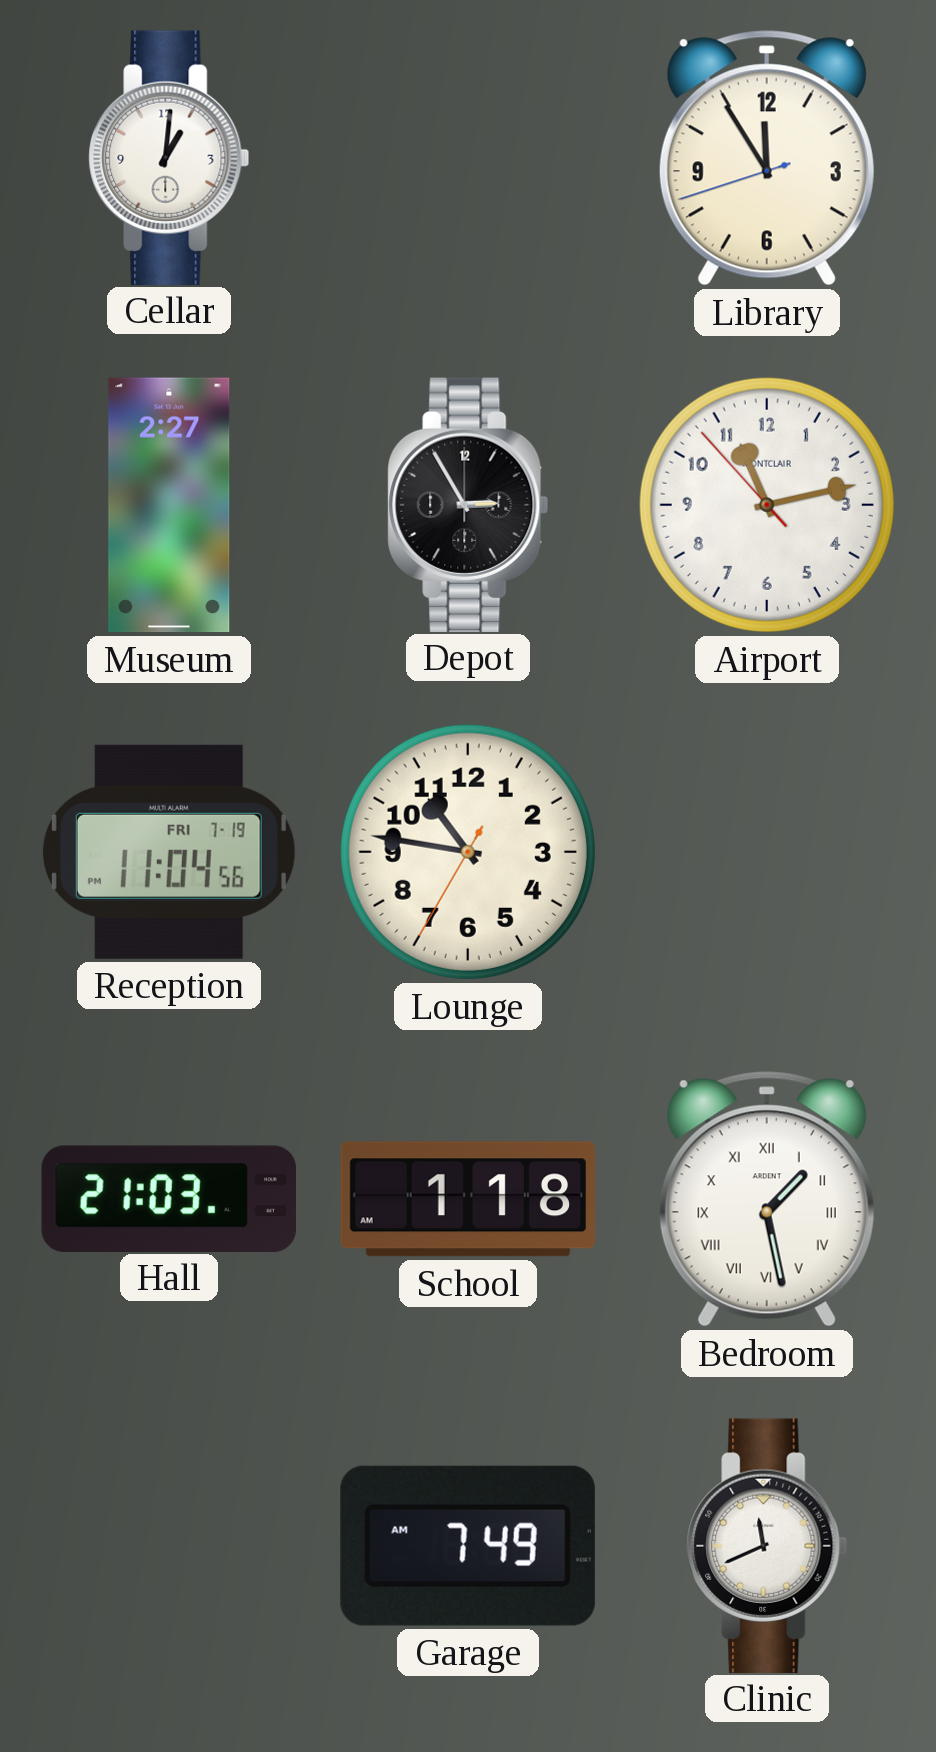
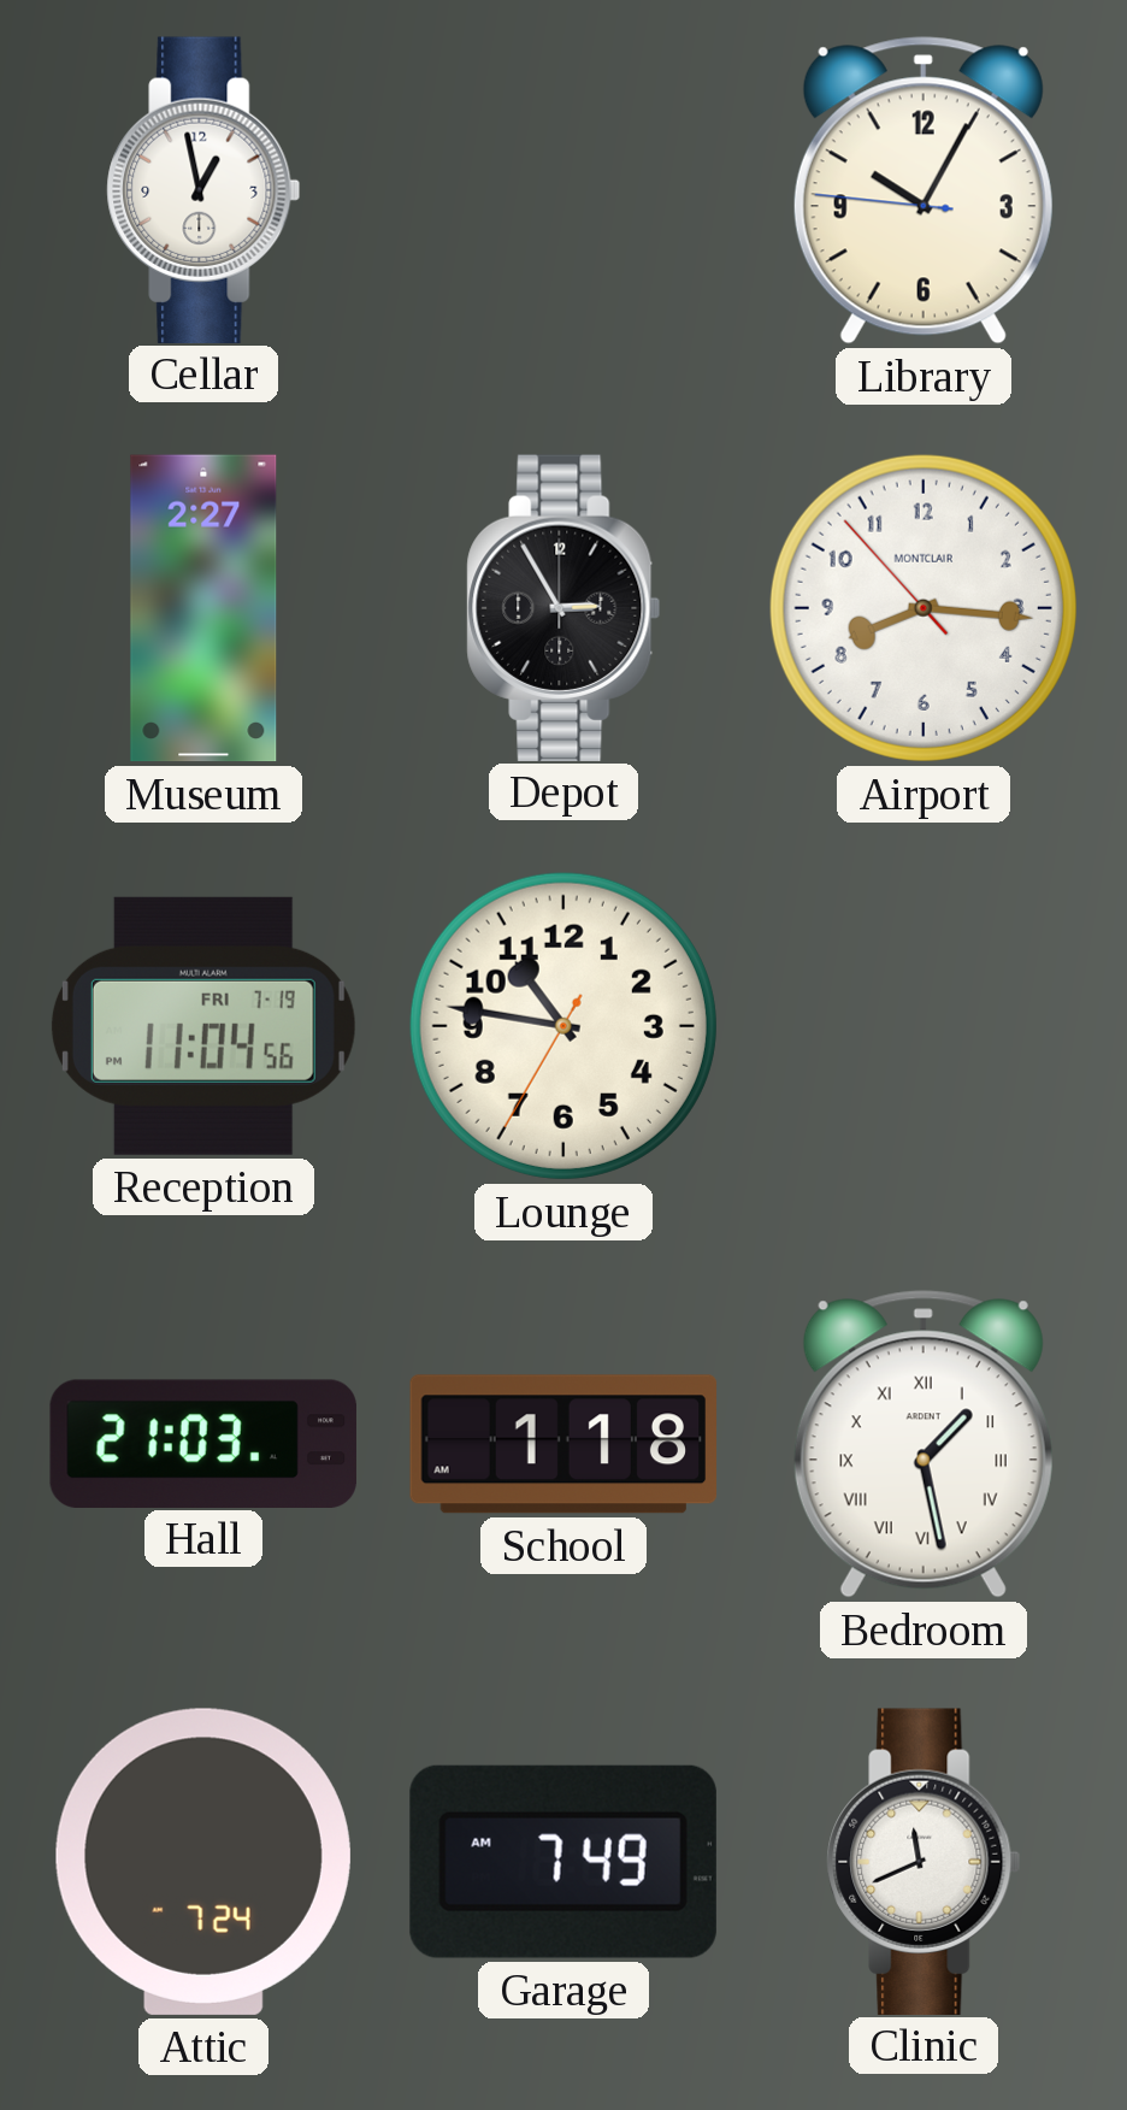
Cellar: 1:01 -> 12:58 (203, 189)
Library: 11:54 -> 10:04 (924, 190)
Airport: 11:12 -> 8:15 (924, 608)
Attic: none -> 7:24 (203, 1862)
